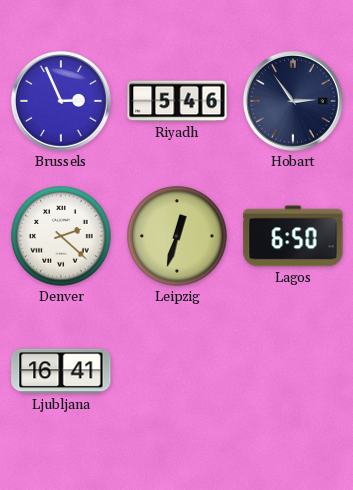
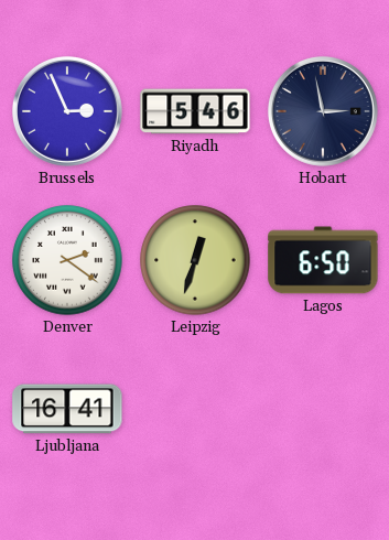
Hobart: 2:54 -> 2:58 (323, 111)
Denver: 2:22 -> 2:21 (67, 260)
